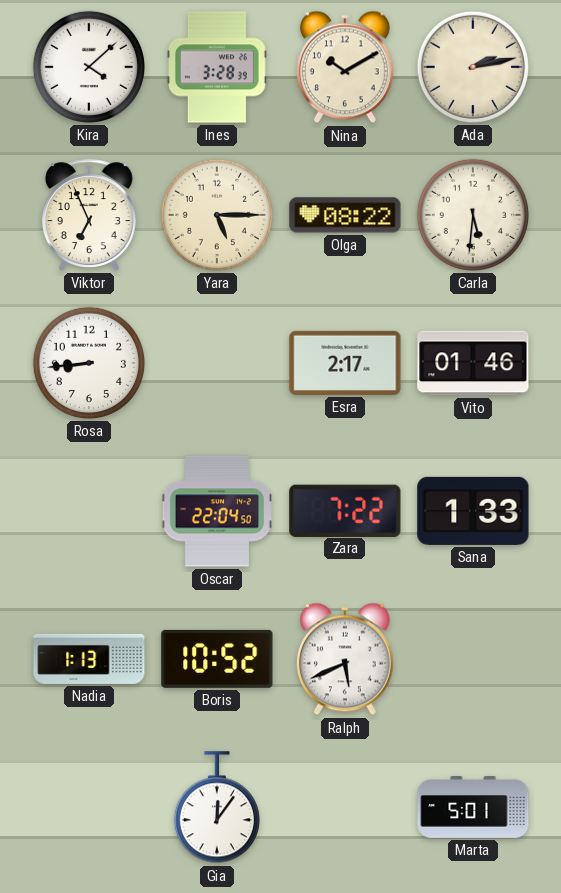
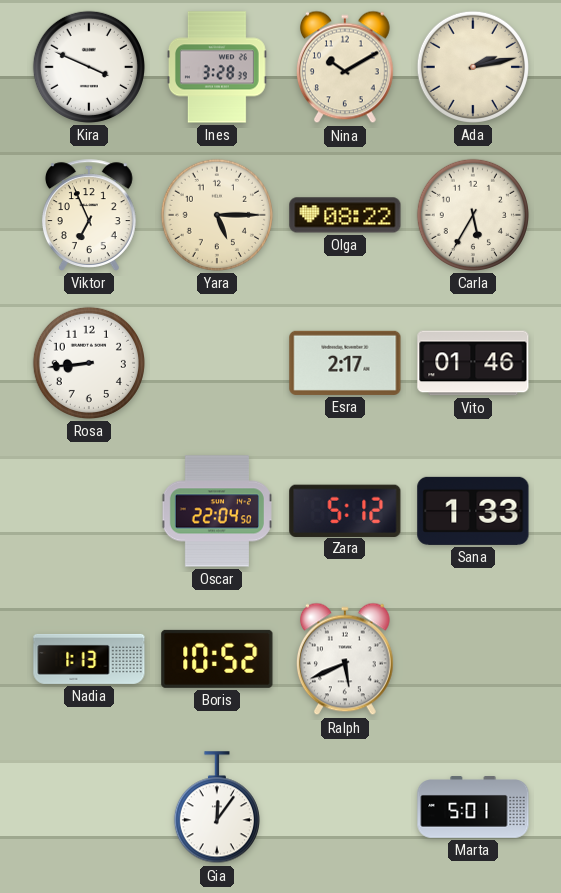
Kira: 4:08 -> 3:49 (89, 67)
Carla: 5:31 -> 5:35 (473, 215)
Zara: 7:22 -> 5:12 (345, 510)
